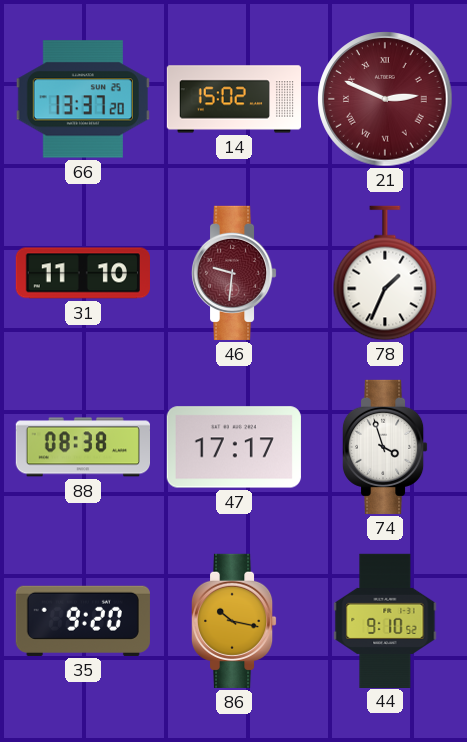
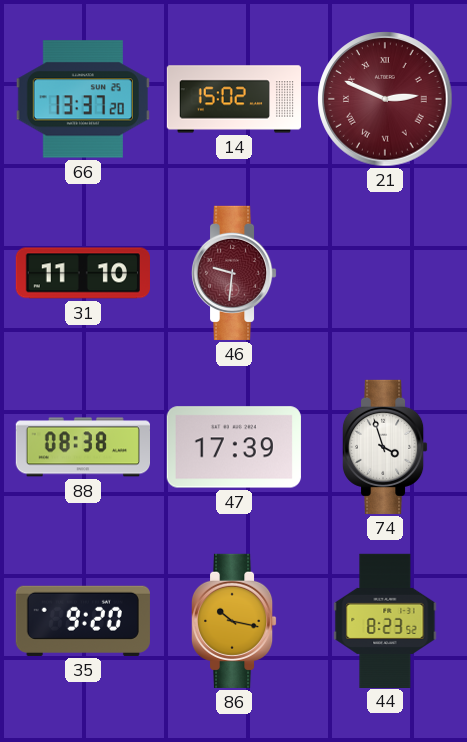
78: 1:34 -> none (385, 273)
47: 17:17 -> 17:39 (234, 447)
44: 9:10 -> 8:23 (385, 620)
